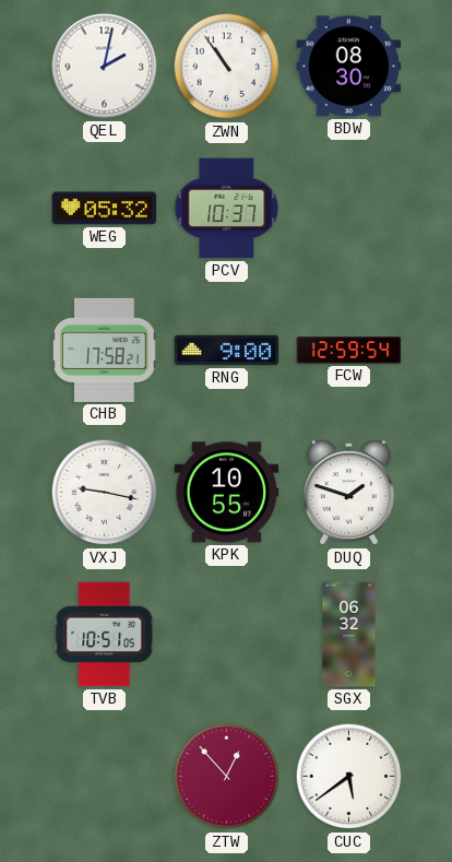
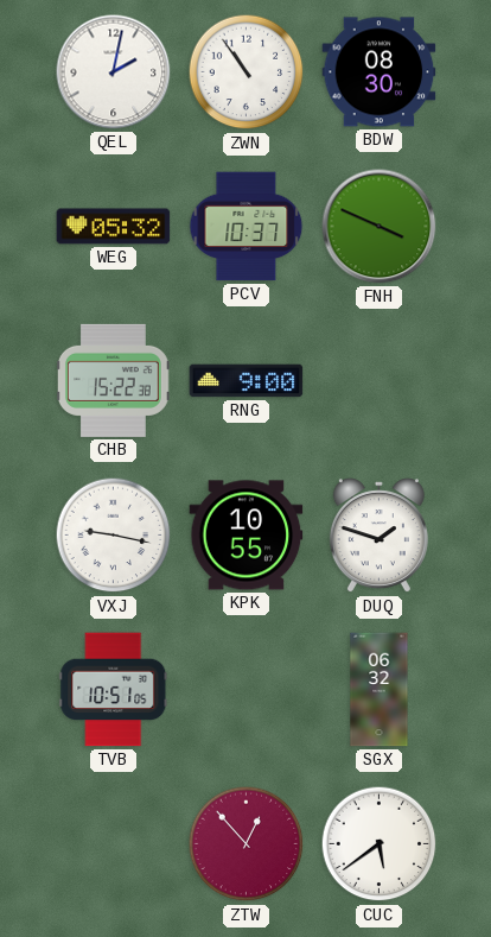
FNH: none -> 3:49 (380, 227)
CHB: 17:58 -> 15:22 (114, 380)
FCW: 12:59 -> none (349, 351)
